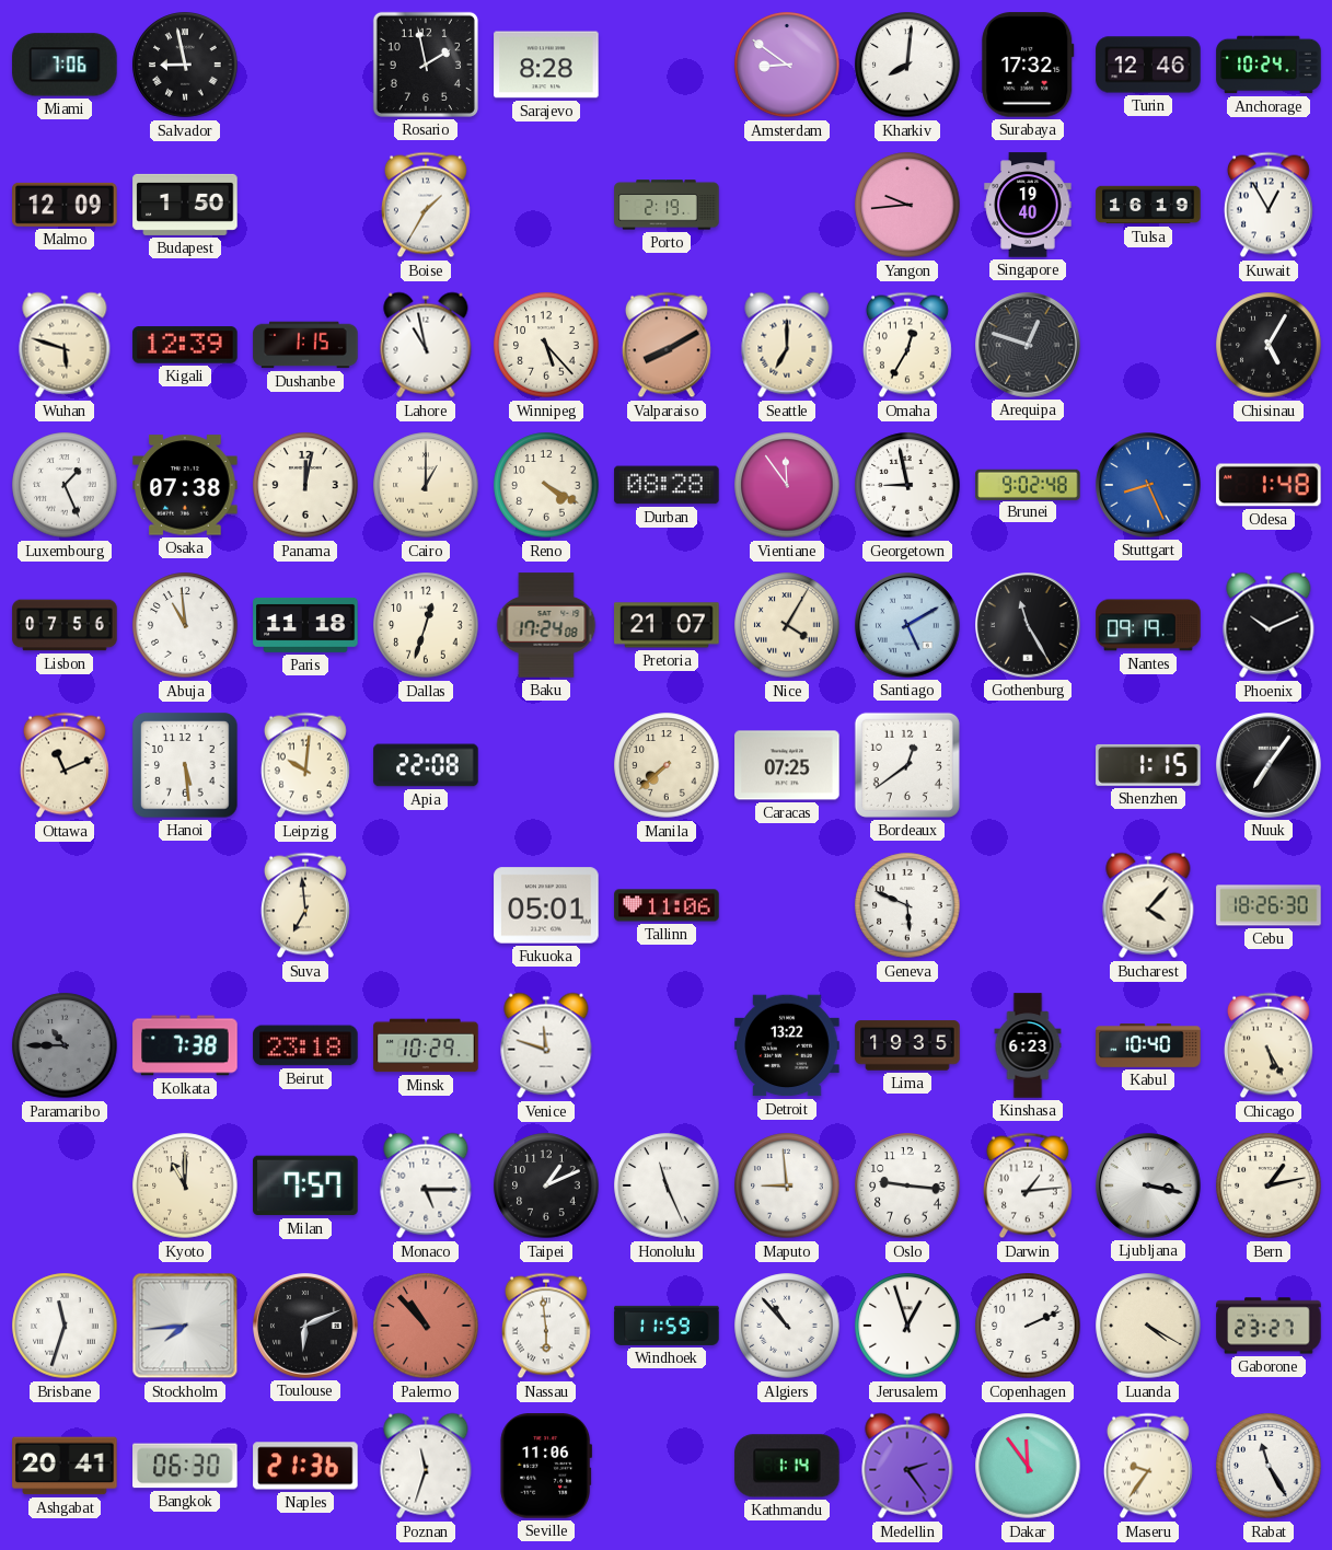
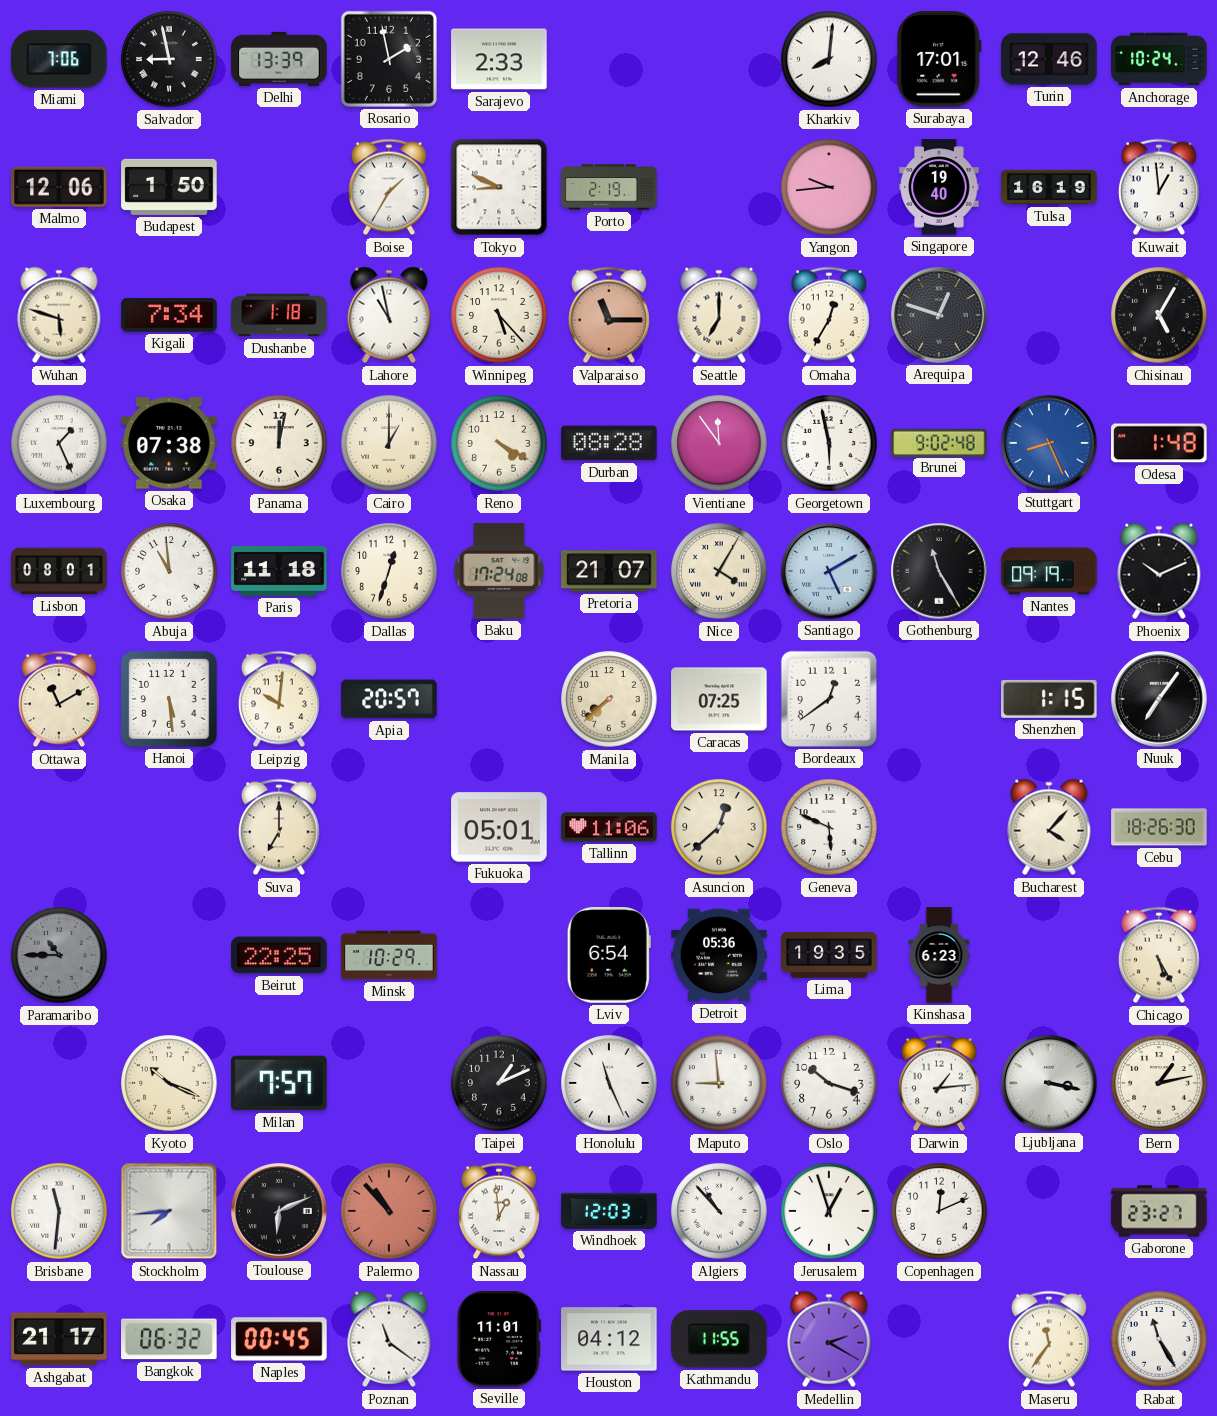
Delhi: none -> 13:39 (279, 59)
Sarajevo: 8:28 -> 2:33 (499, 59)
Amsterdam: 8:51 -> none (787, 65)
Surabaya: 17:32 -> 17:01 (939, 59)
Malmo: 12:09 -> 12:06 (59, 187)
Tokyo: none -> 8:49 (499, 187)
Kuwait: 12:55 -> 12:59 (1159, 187)
Kigali: 12:39 -> 7:34 (169, 315)
Dushanbe: 1:15 -> 1:18 (279, 315)
Valparaiso: 8:10 -> 11:15 (609, 315)
Georgetown: 8:58 -> 5:58 (829, 443)
Lisbon: 07:56 -> 08:01 (59, 571)
Ottawa: 11:11 -> 11:10 (59, 699)
Apia: 22:08 -> 20:57 (389, 699)
Suva: 6:59 -> 7:00 (279, 827)
Asuncion: none -> 12:38 (719, 827)
Kolkata: 7:38 -> none (185, 1045)
Beirut: 23:18 -> 22:25 (279, 955)
Venice: 11:48 -> none (546, 1045)
Lviv: none -> 6:54 (609, 955)
Detroit: 13:22 -> 05:36 (719, 955)
Kabul: 10:40 -> none (1148, 1046)
Kyoto: 11:00 -> 10:19 (169, 1083)
Monaco: 5:15 -> none (426, 1185)
Oslo: 9:16 -> 10:18 (829, 1083)
Brisbane: 11:33 -> 11:31 (59, 1211)
Nassau: 5:59 -> 12:59 (499, 1211)
Windhoek: 11:59 -> 12:03 (609, 1211)
Copenhagen: 2:11 -> 12:11 (939, 1211)
Luanda: 4:20 -> none (1148, 1326)
Ashgabat: 20:41 -> 21:17 (59, 1339)
Bangkok: 06:30 -> 06:32 (169, 1339)
Naples: 21:36 -> 00:45 (279, 1339)
Poznan: 11:33 -> 11:21 (389, 1339)
Seville: 11:06 -> 11:01 (499, 1339)
Houston: none -> 04:12 (609, 1339)
Kathmandu: 1:14 -> 11:55 (719, 1339)
Medellin: 2:24 -> 2:20 (829, 1339)
Dakar: 11:54 -> none (1028, 1466)
Maseru: 9:36 -> 11:36 (1049, 1339)
